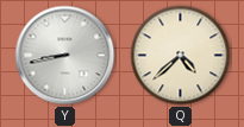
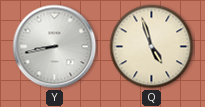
Q: 4:38 -> 4:57 (152, 47)
